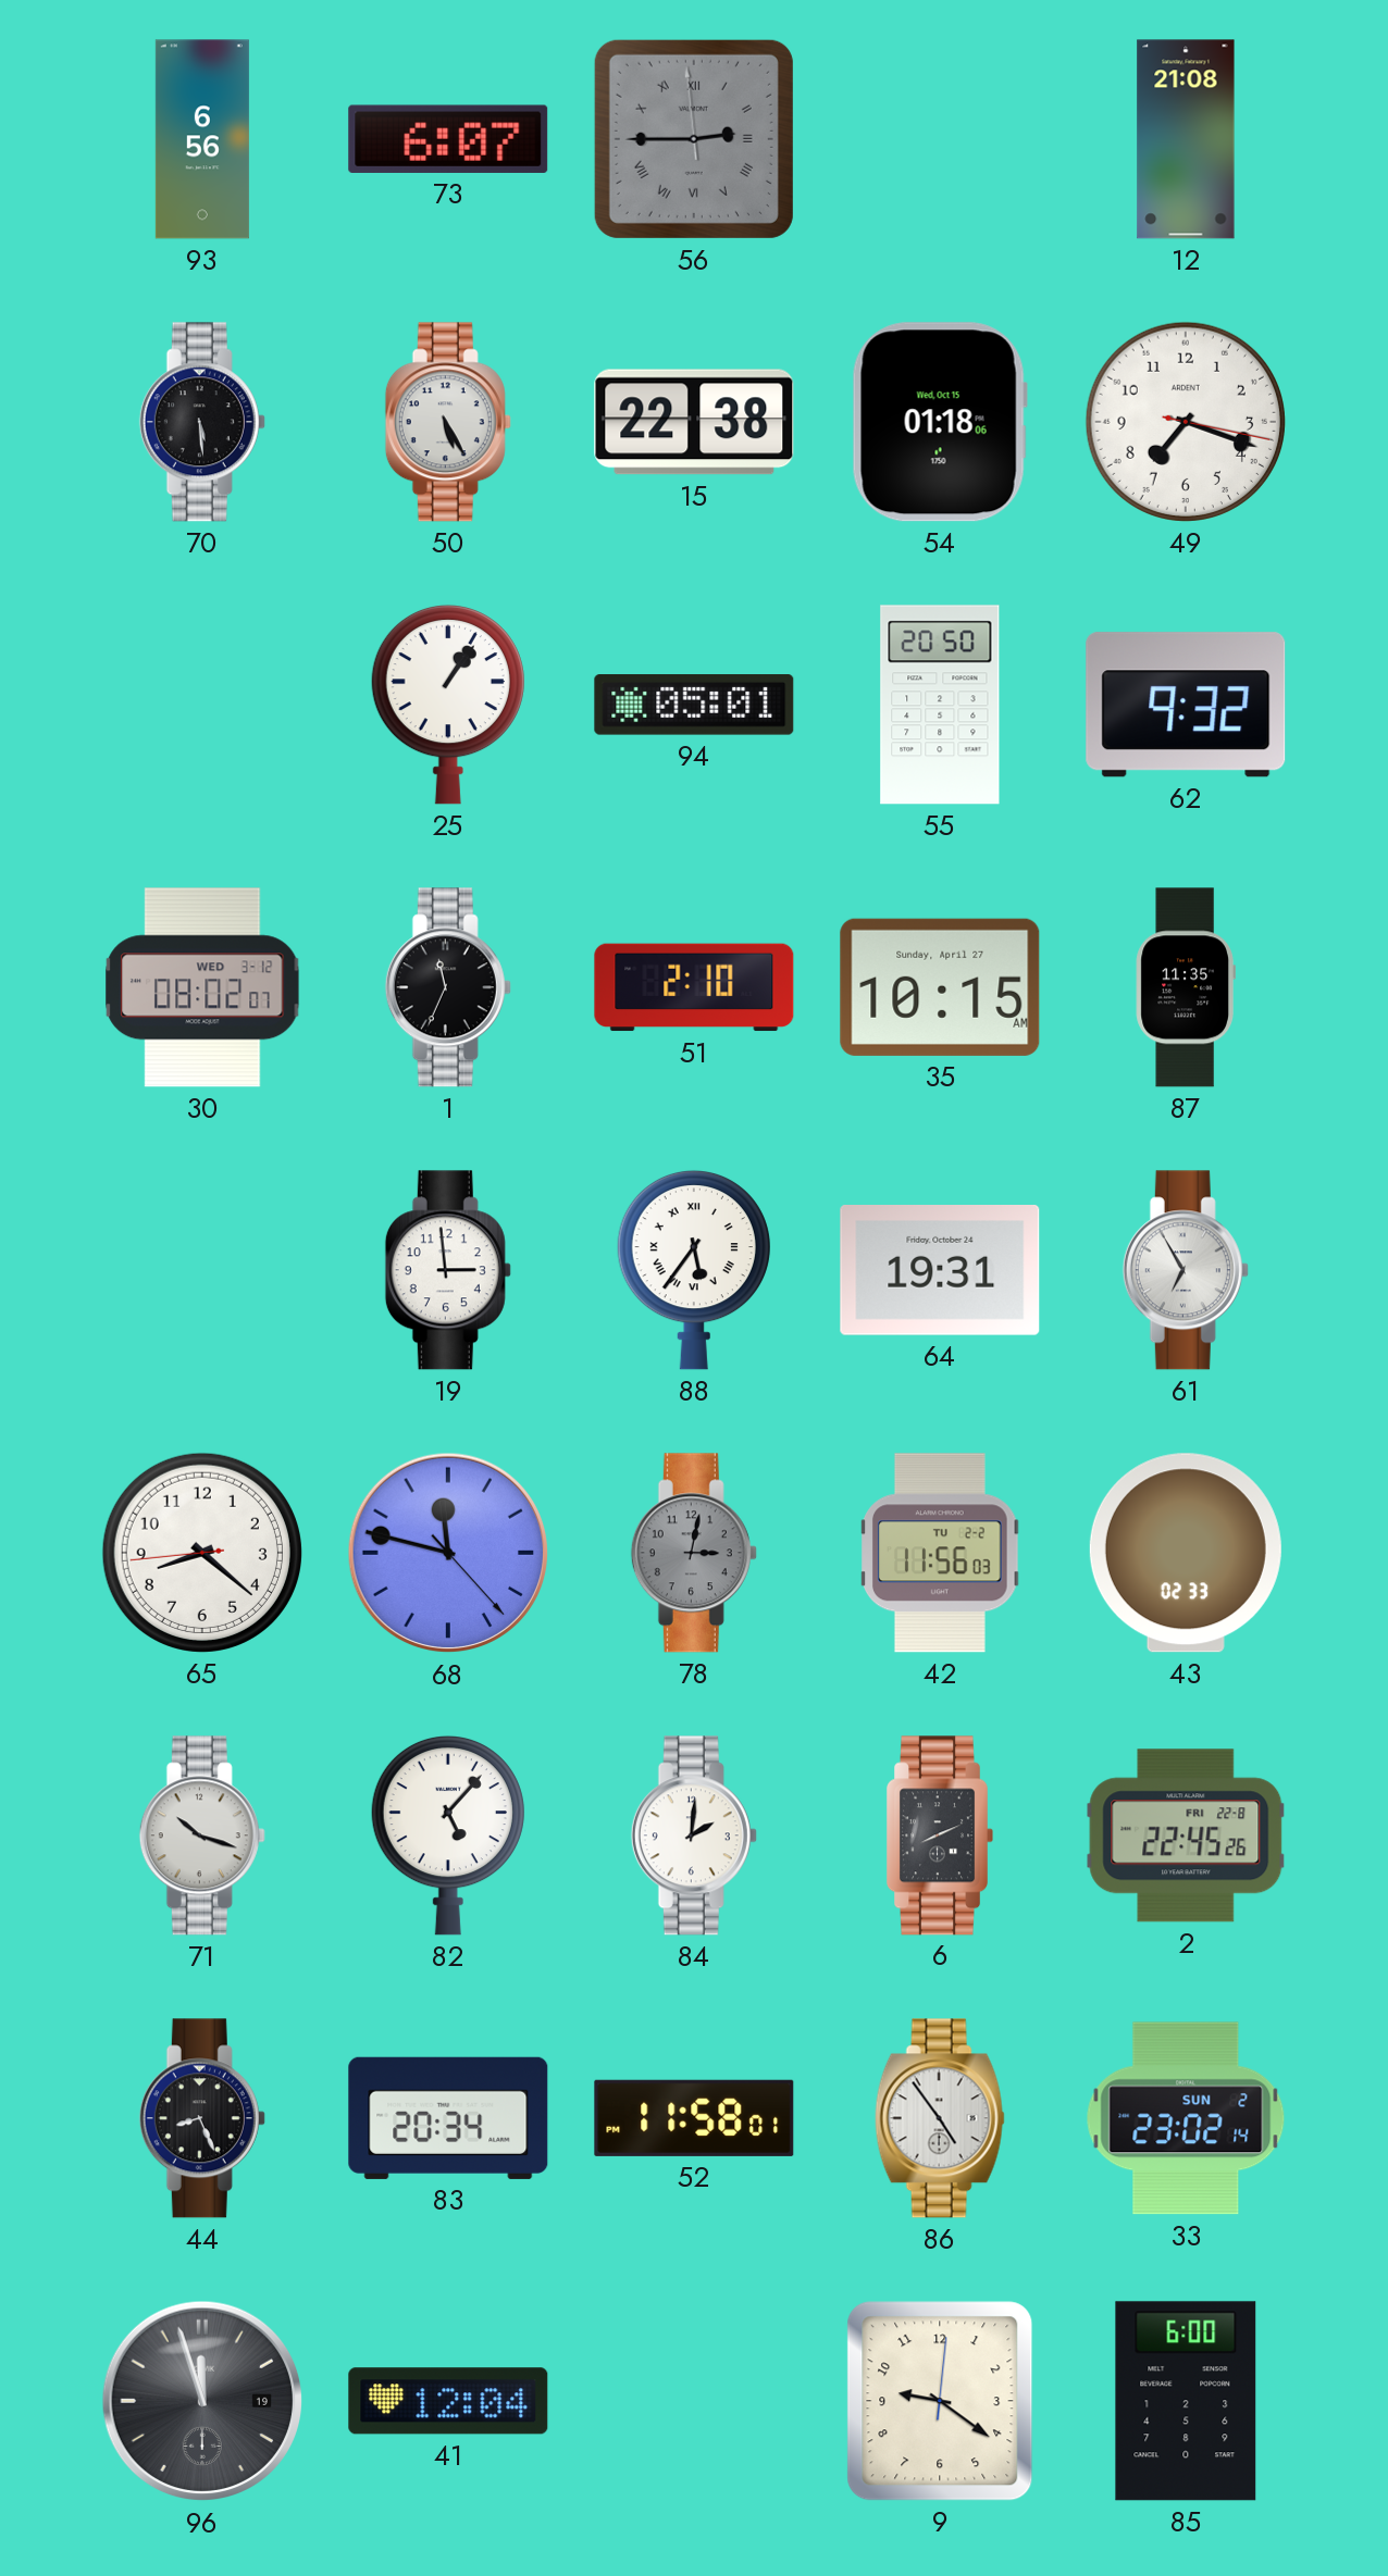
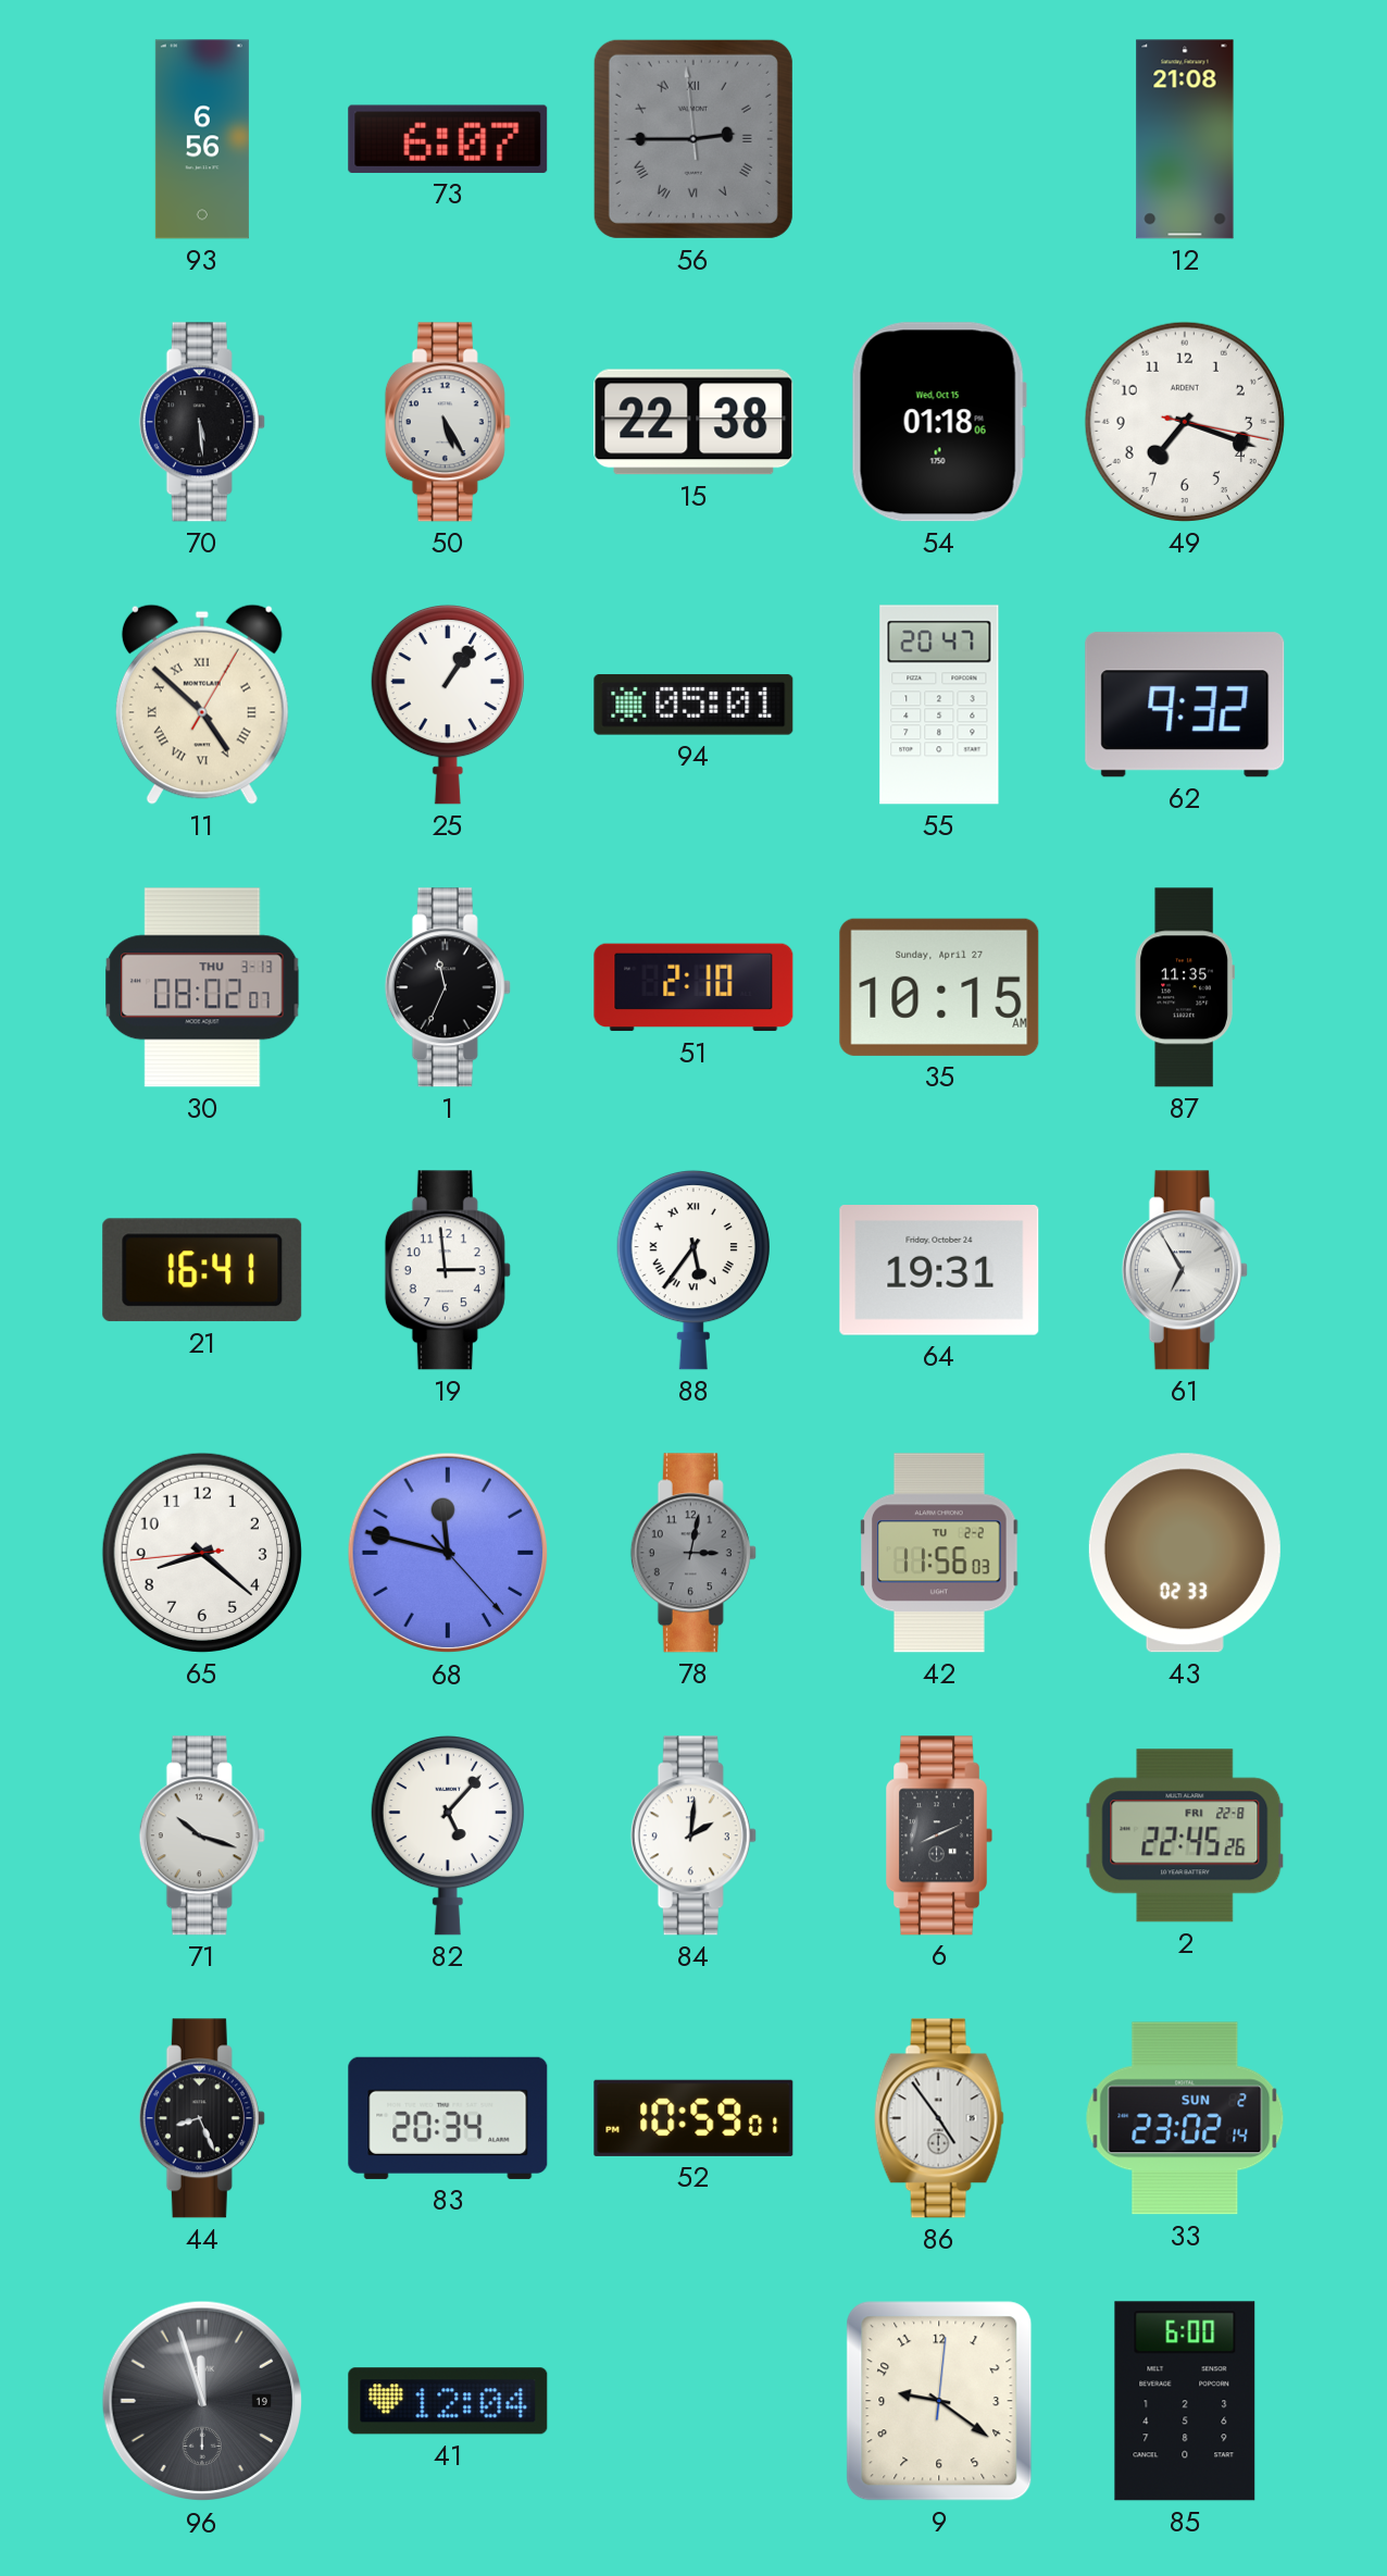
11: none -> 4:52 (202, 705)
55: 20:50 -> 20:47 (939, 705)
30 date: WED 3-12 -> THU 3-13 (202, 987)
21: none -> 16:41 (202, 1270)
52: 11:58 -> 10:59 (693, 2118)
